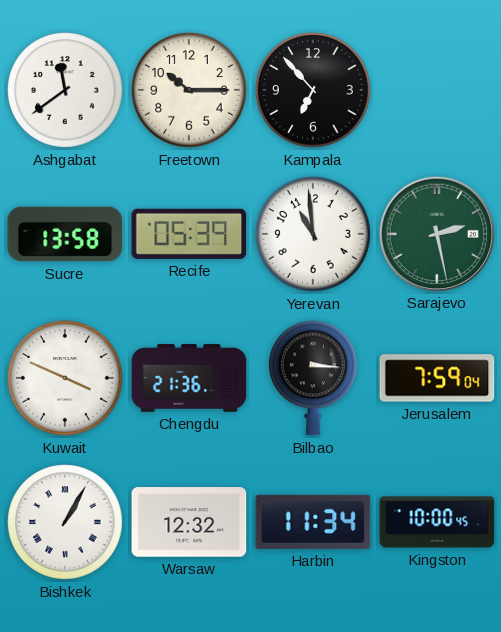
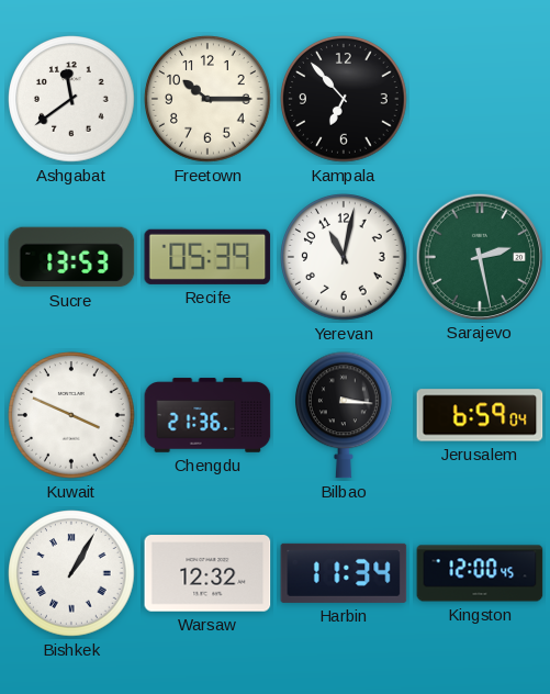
Sucre: 13:58 -> 13:53 (71, 257)
Yerevan: 10:59 -> 11:02 (344, 257)
Jerusalem: 7:59 -> 6:59 (480, 415)
Kingston: 10:00 -> 12:00 (480, 573)
